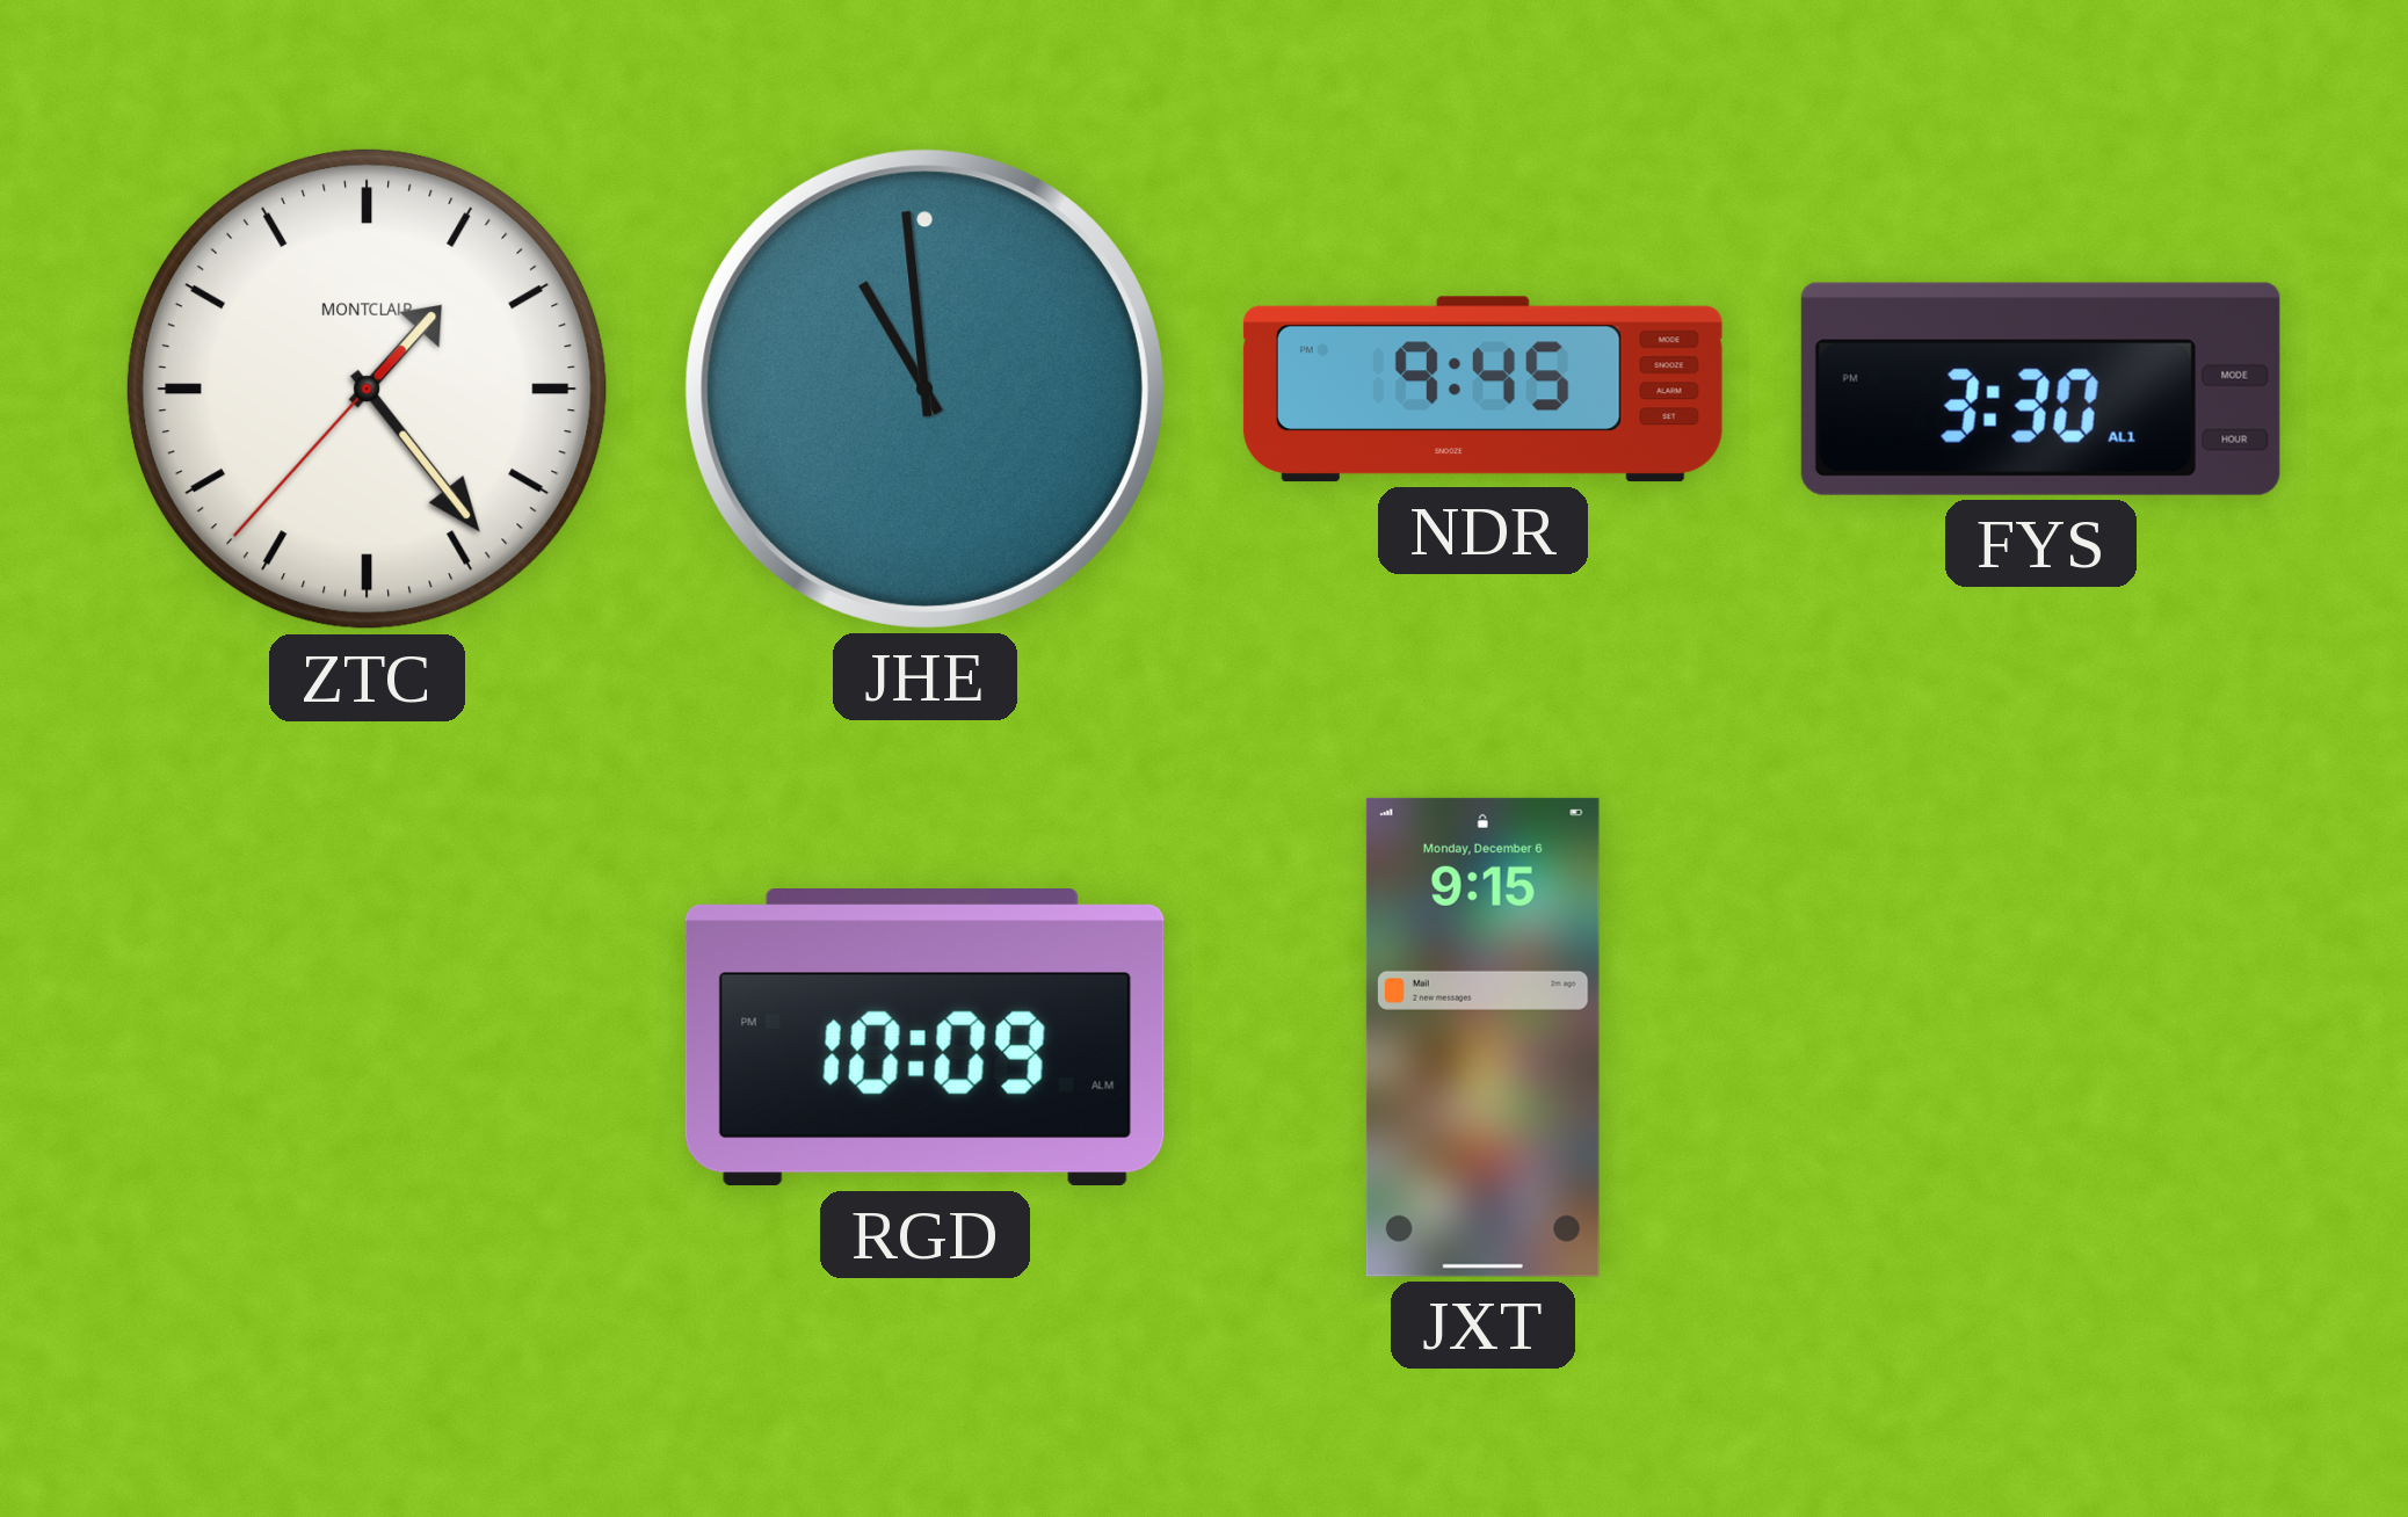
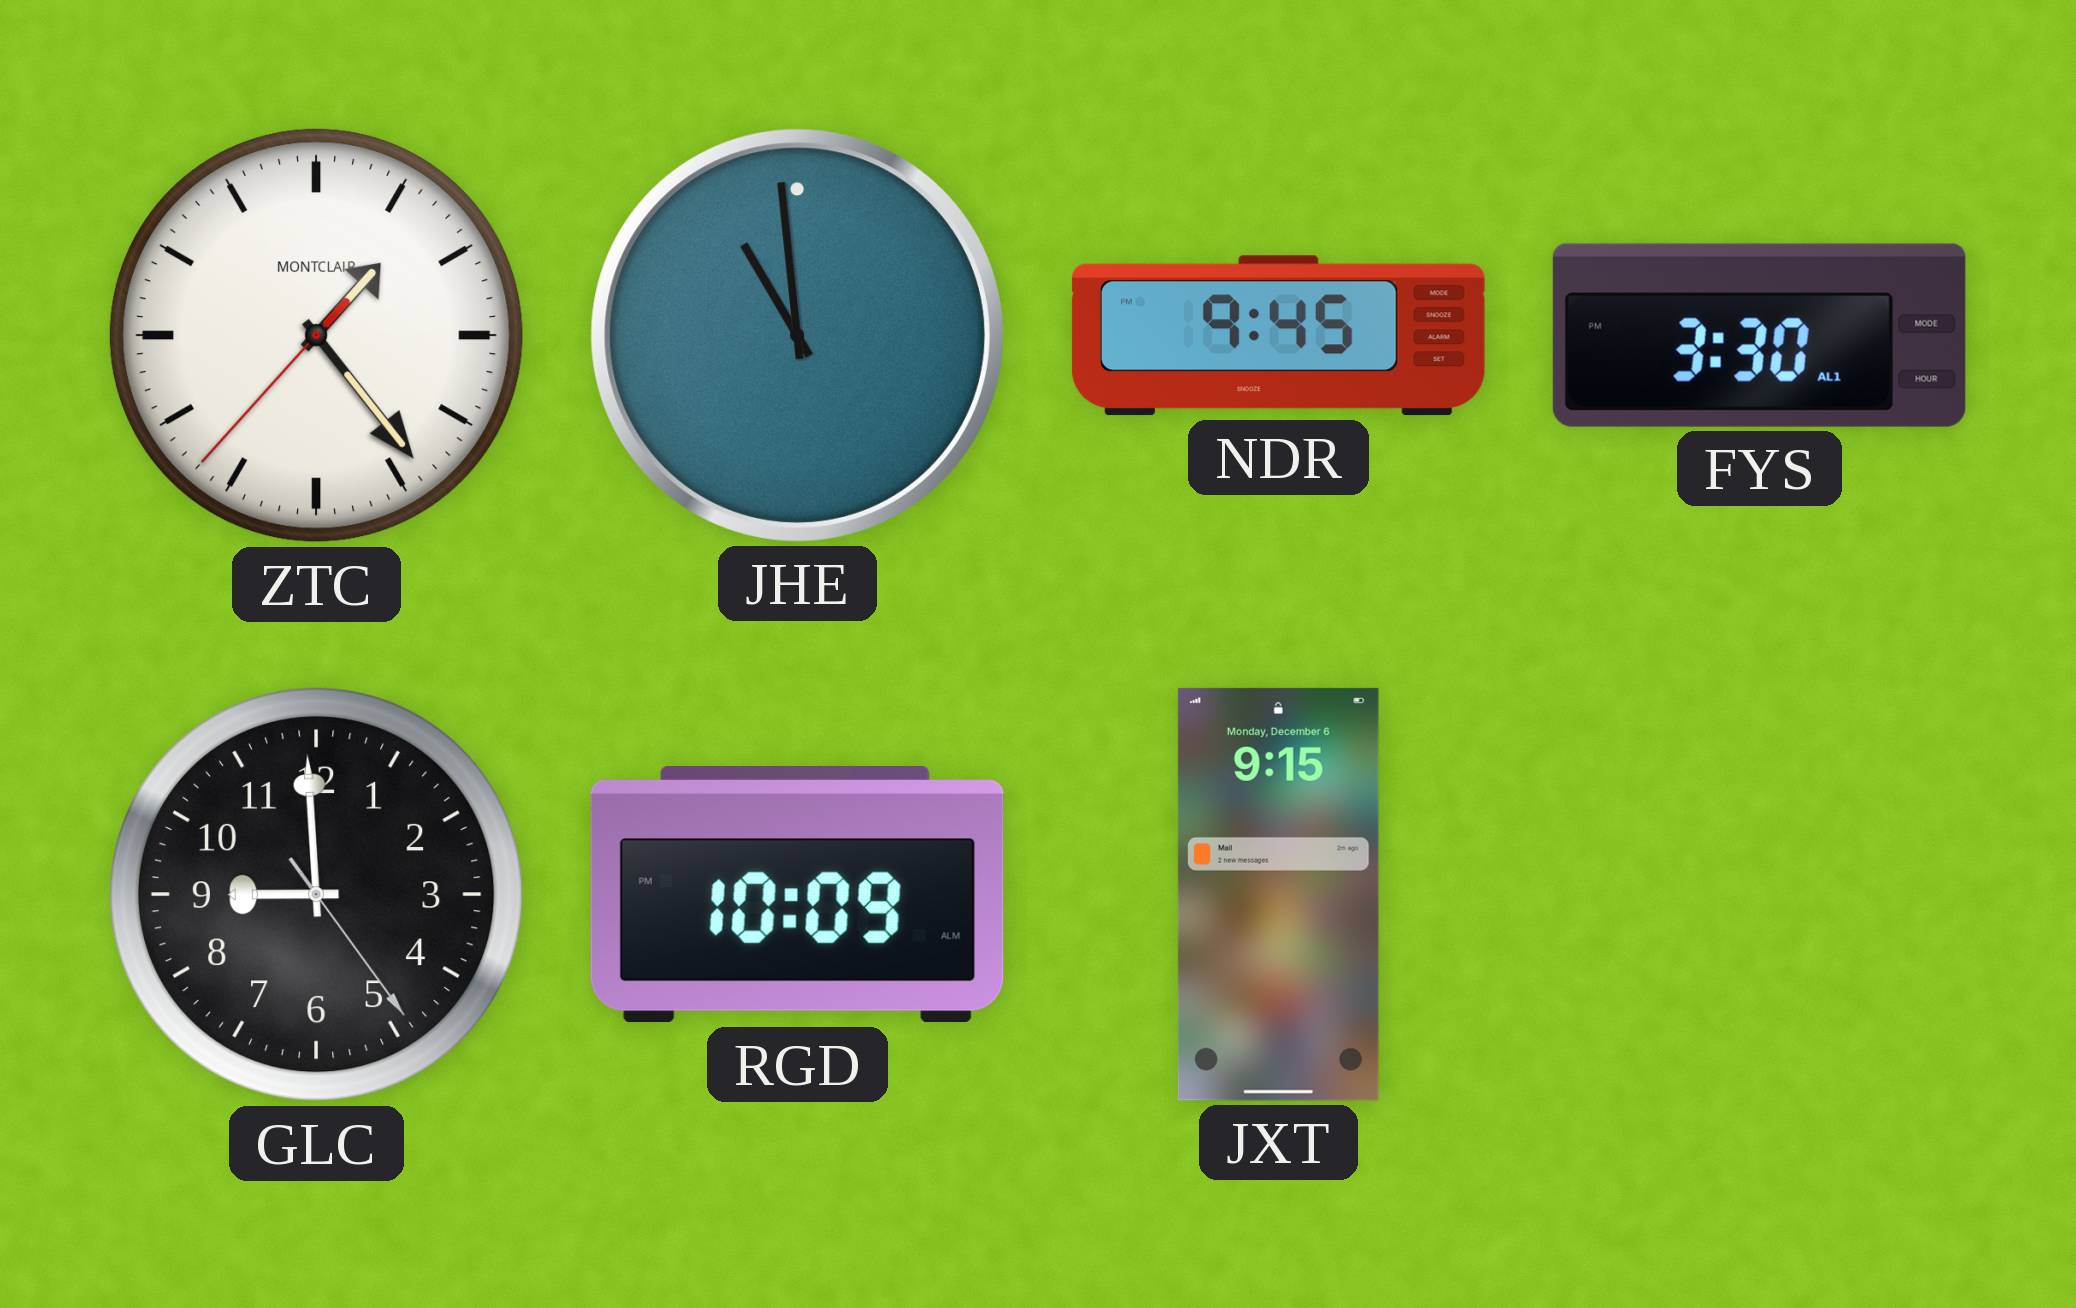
GLC: none -> 8:59 (316, 894)
